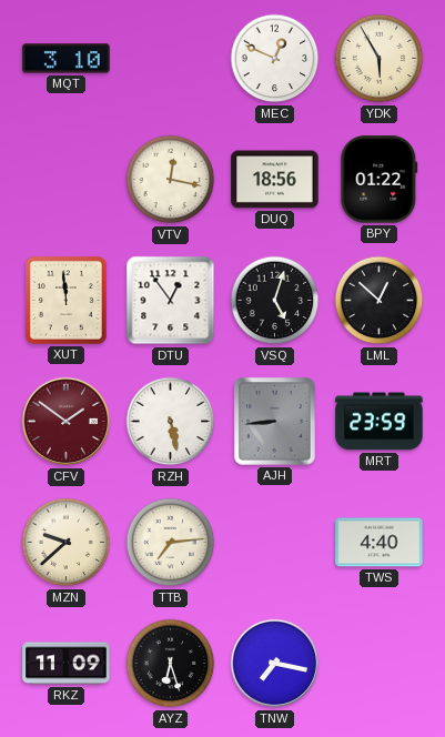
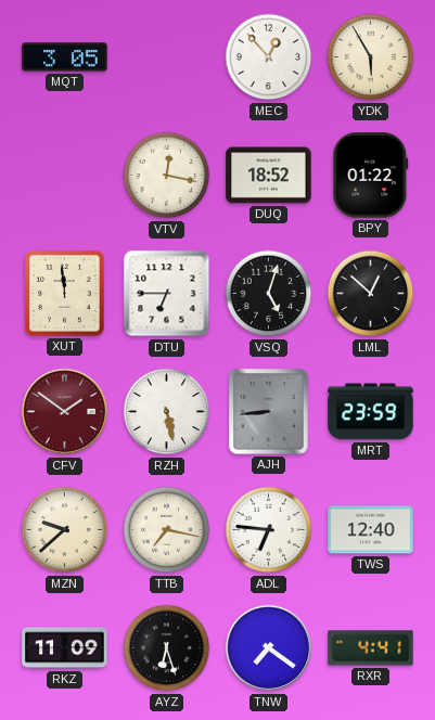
MQT: 3:10 -> 3:05 (65, 57)
MEC: 12:49 -> 12:53 (269, 57)
DUQ: 18:56 -> 18:52 (269, 176)
DTU: 12:54 -> 6:45 (167, 294)
TTB: 7:14 -> 7:17 (167, 530)
ADL: none -> 6:46 (269, 530)
TWS: 4:40 -> 12:40 (371, 530)
TNW: 7:17 -> 7:21 (269, 648)
RXR: none -> 4:41 (371, 648)
